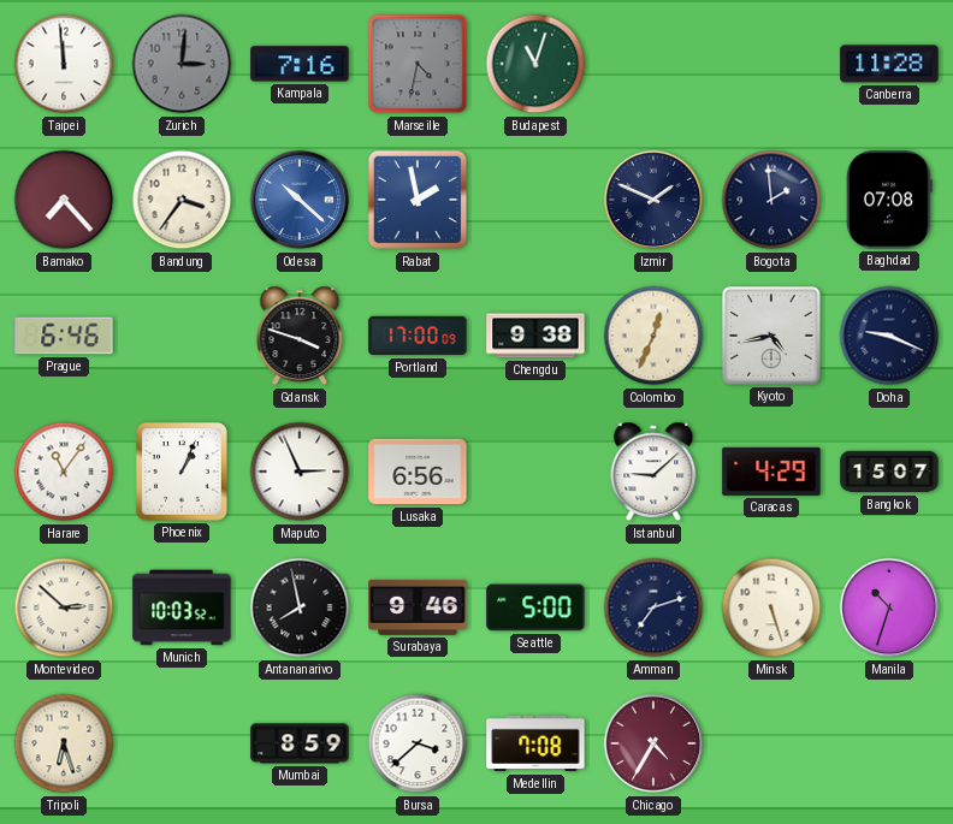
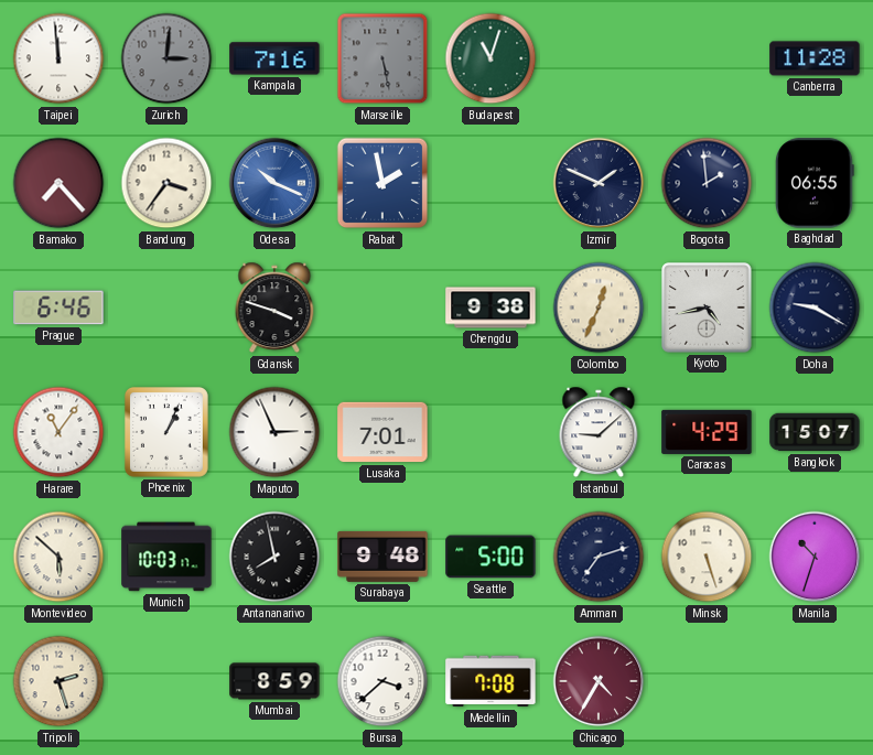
Marseille: 4:32 -> 5:28 (382, 58)
Odesa: 10:22 -> 10:19 (274, 183)
Baghdad: 07:08 -> 06:55 (816, 183)
Portland: 17:00 -> none (418, 336)
Doha: 9:19 -> 9:20 (815, 308)
Lusaka: 6:56 -> 7:01 (382, 432)
Montevideo: 2:52 -> 5:52 (58, 557)
Munich: 10:03:52 -> 10:03:17 (166, 557)
Surabaya: 9:46 -> 9:48 (382, 557)
Tripoli: 6:27 -> 2:27 (58, 681)
